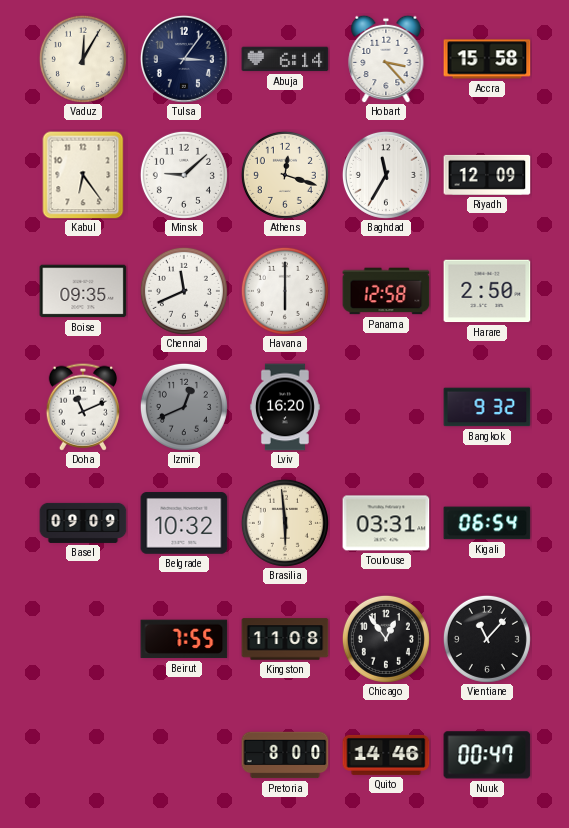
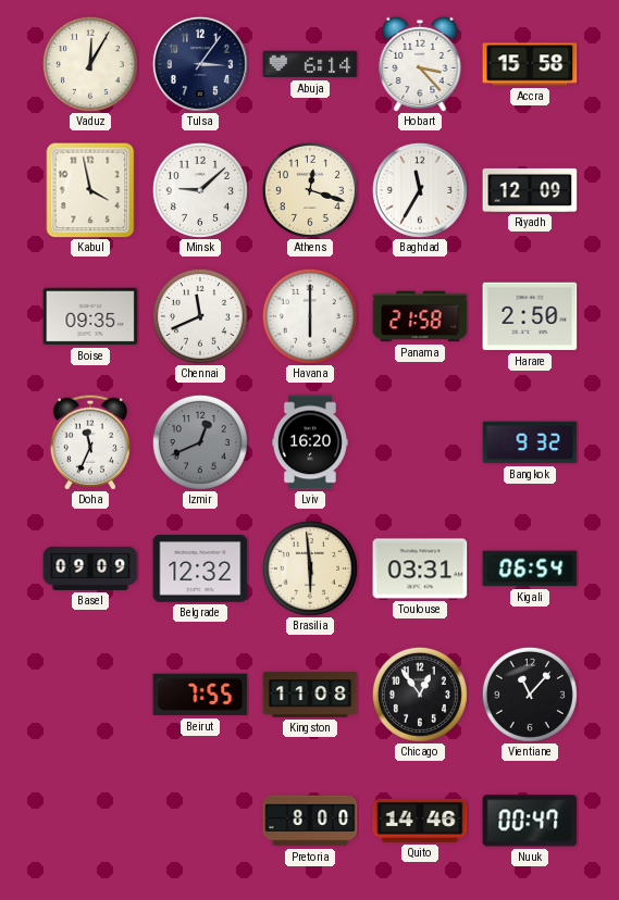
Kabul: 6:24 -> 3:58 (90, 190)
Panama: 12:58 -> 21:58 (420, 316)
Doha: 11:11 -> 11:34 (89, 442)
Belgrade: 10:32 -> 12:32 (200, 568)
